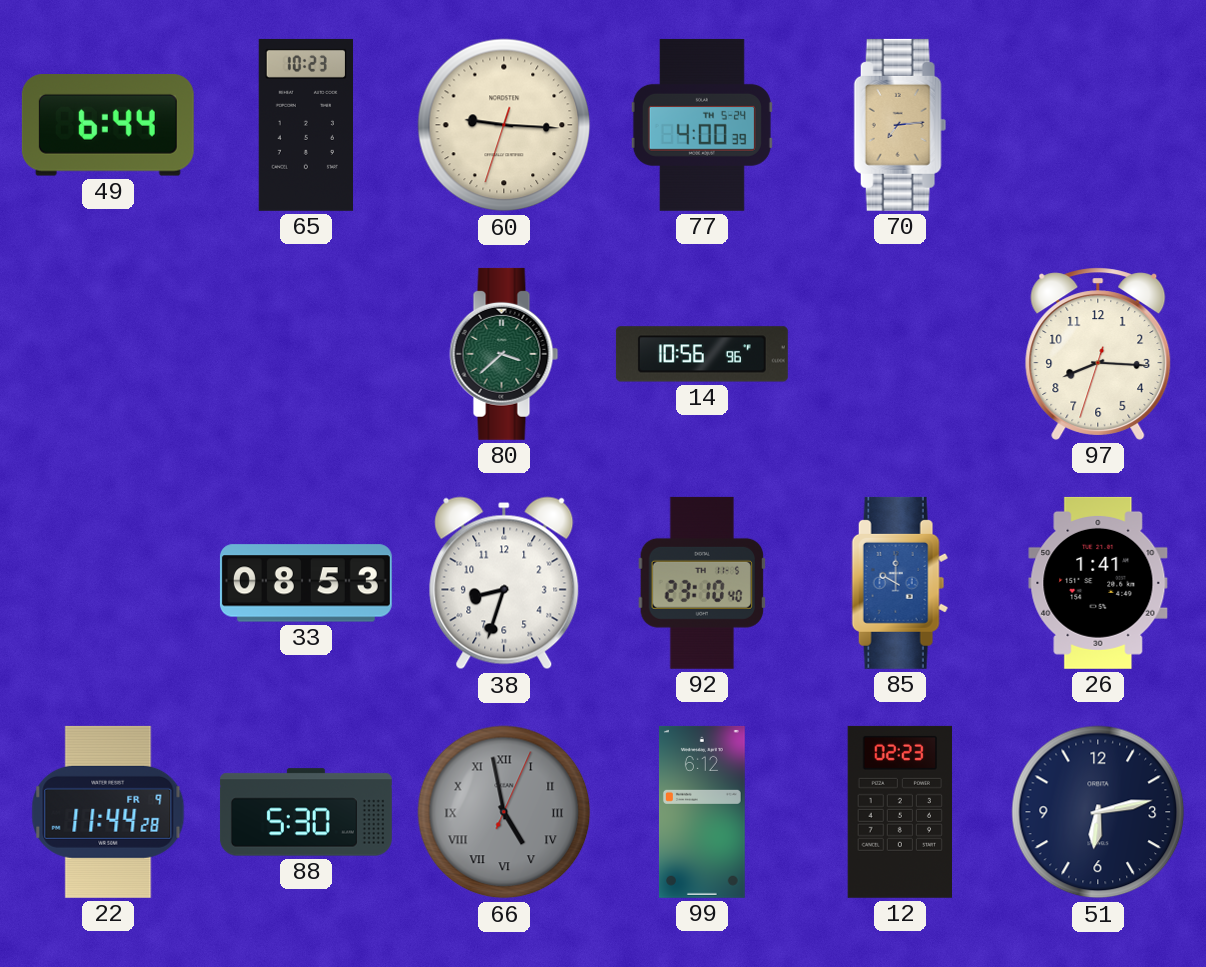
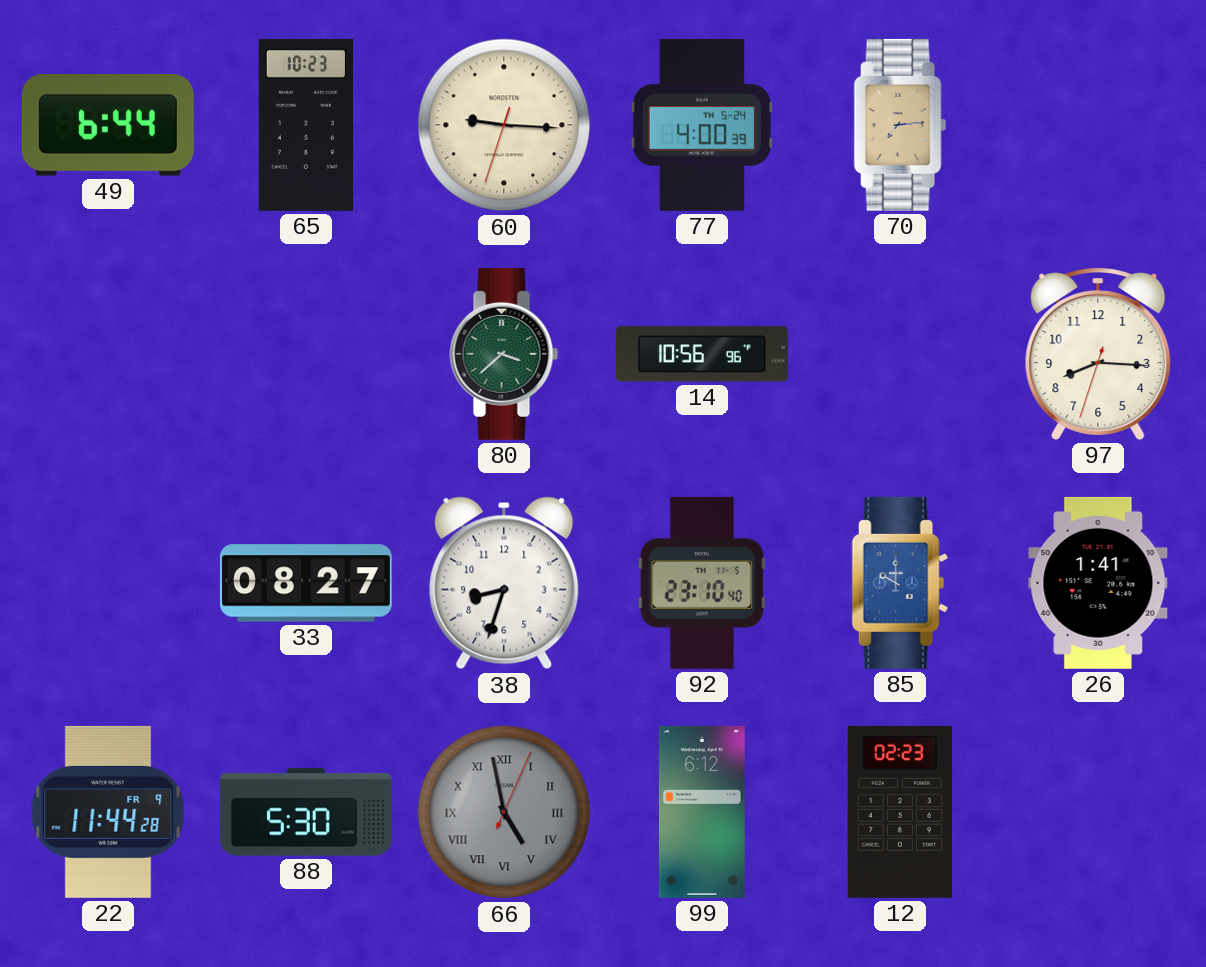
33: 08:53 -> 08:27 (306, 583)
51: 6:13 -> none (1098, 812)
